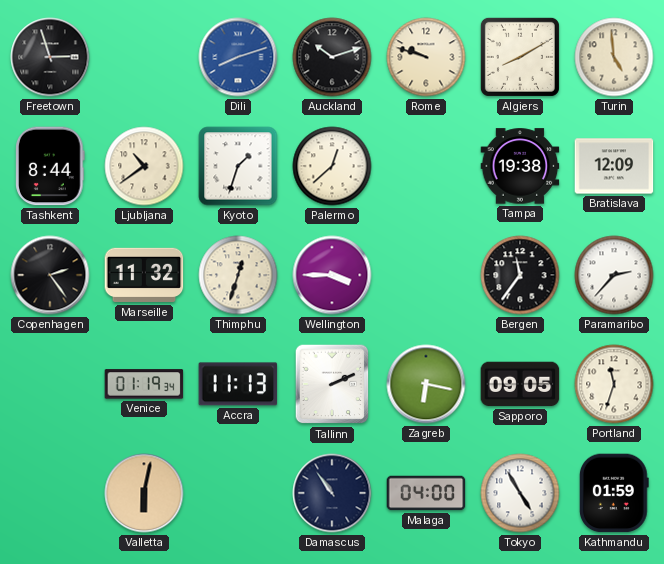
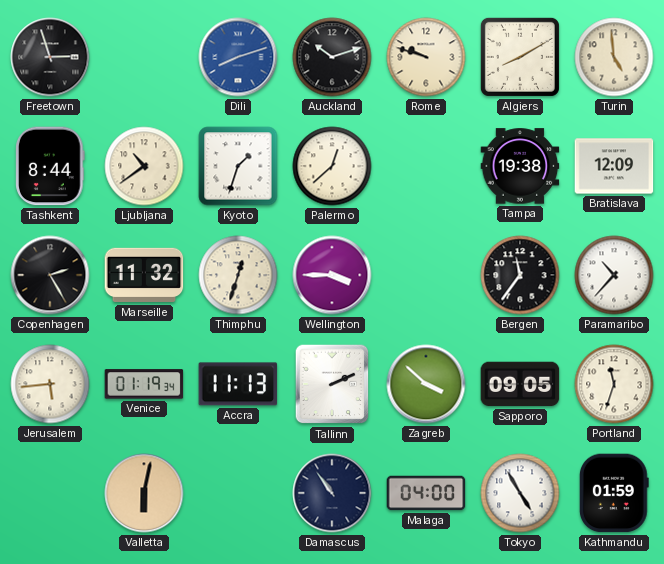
Copenhagen: 2:24 -> 2:25 (50, 275)
Paramaribo: 2:37 -> 10:37 (614, 275)
Jerusalem: none -> 5:44 (50, 384)
Zagreb: 6:17 -> 3:52 (426, 384)
